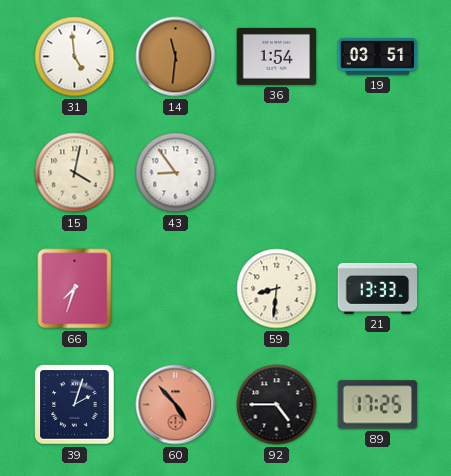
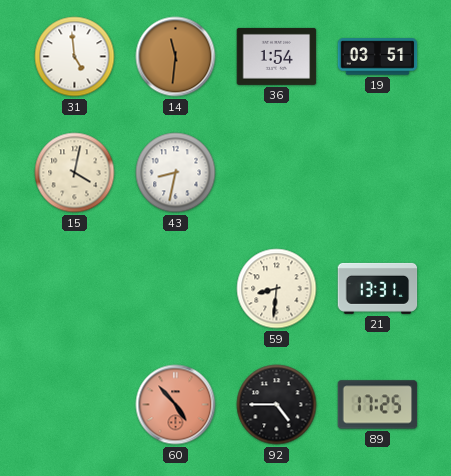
43: 8:54 -> 8:32 (176, 173)
66: 7:33 -> none (75, 289)
21: 13:33 -> 13:31 (378, 288)
39: 2:03 -> none (75, 405)
